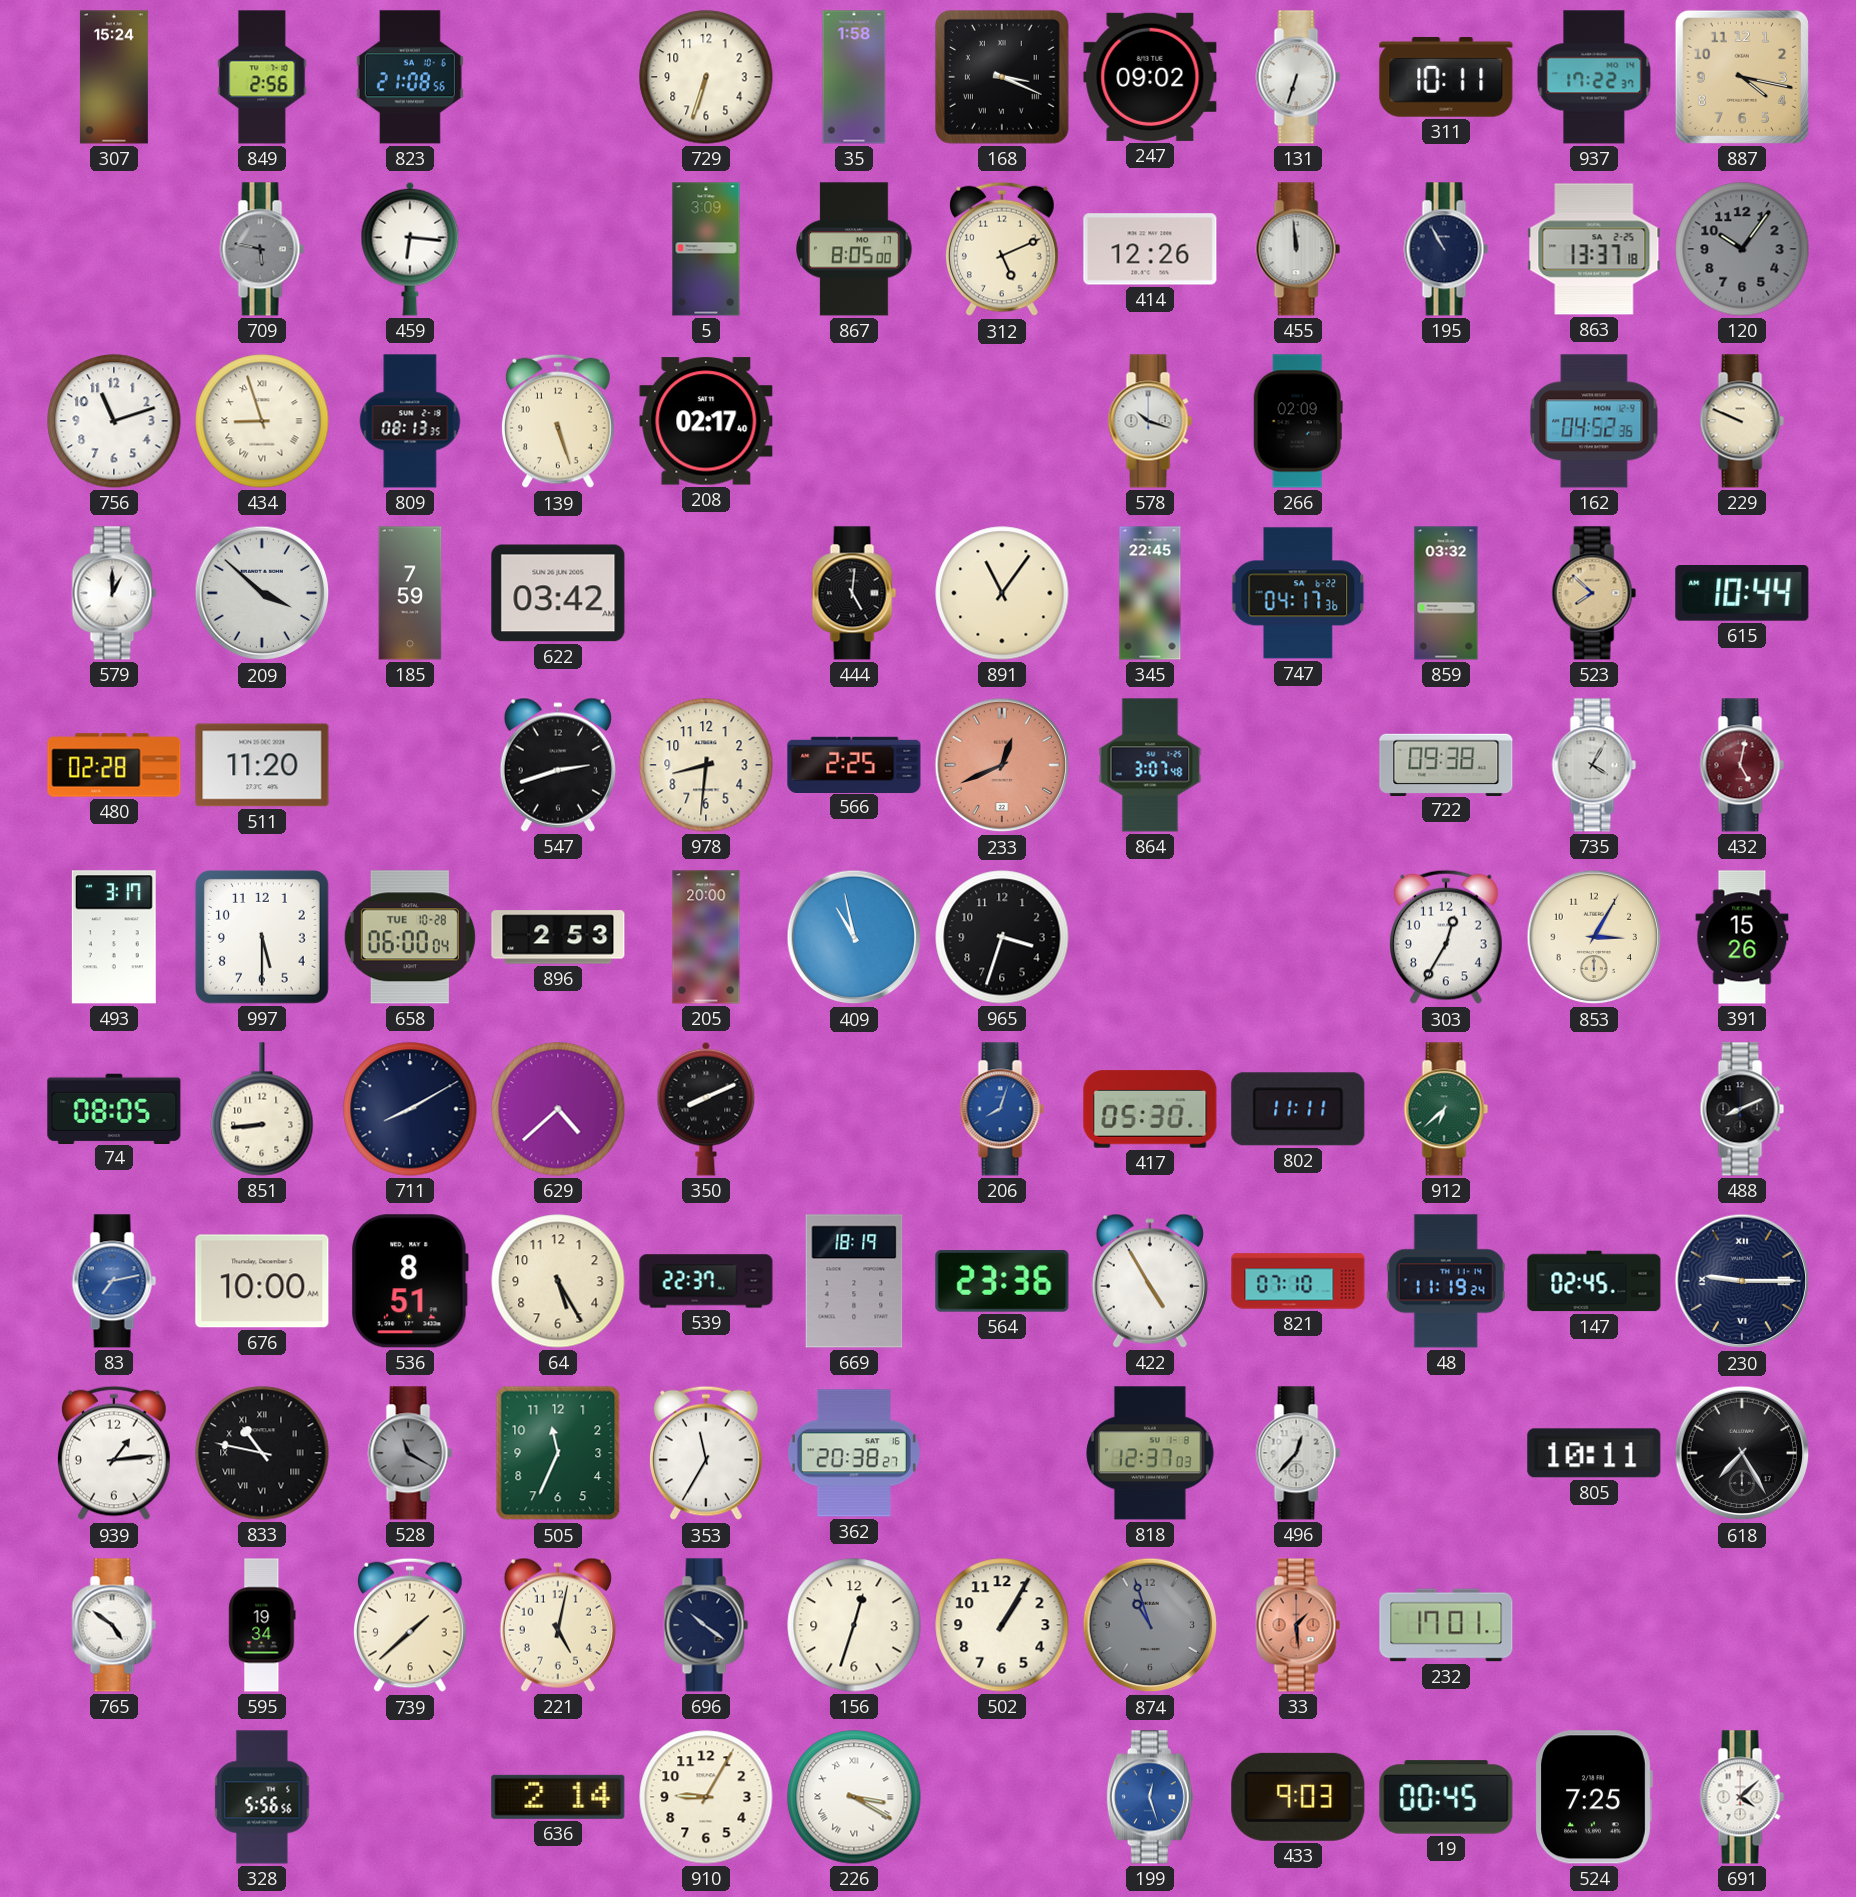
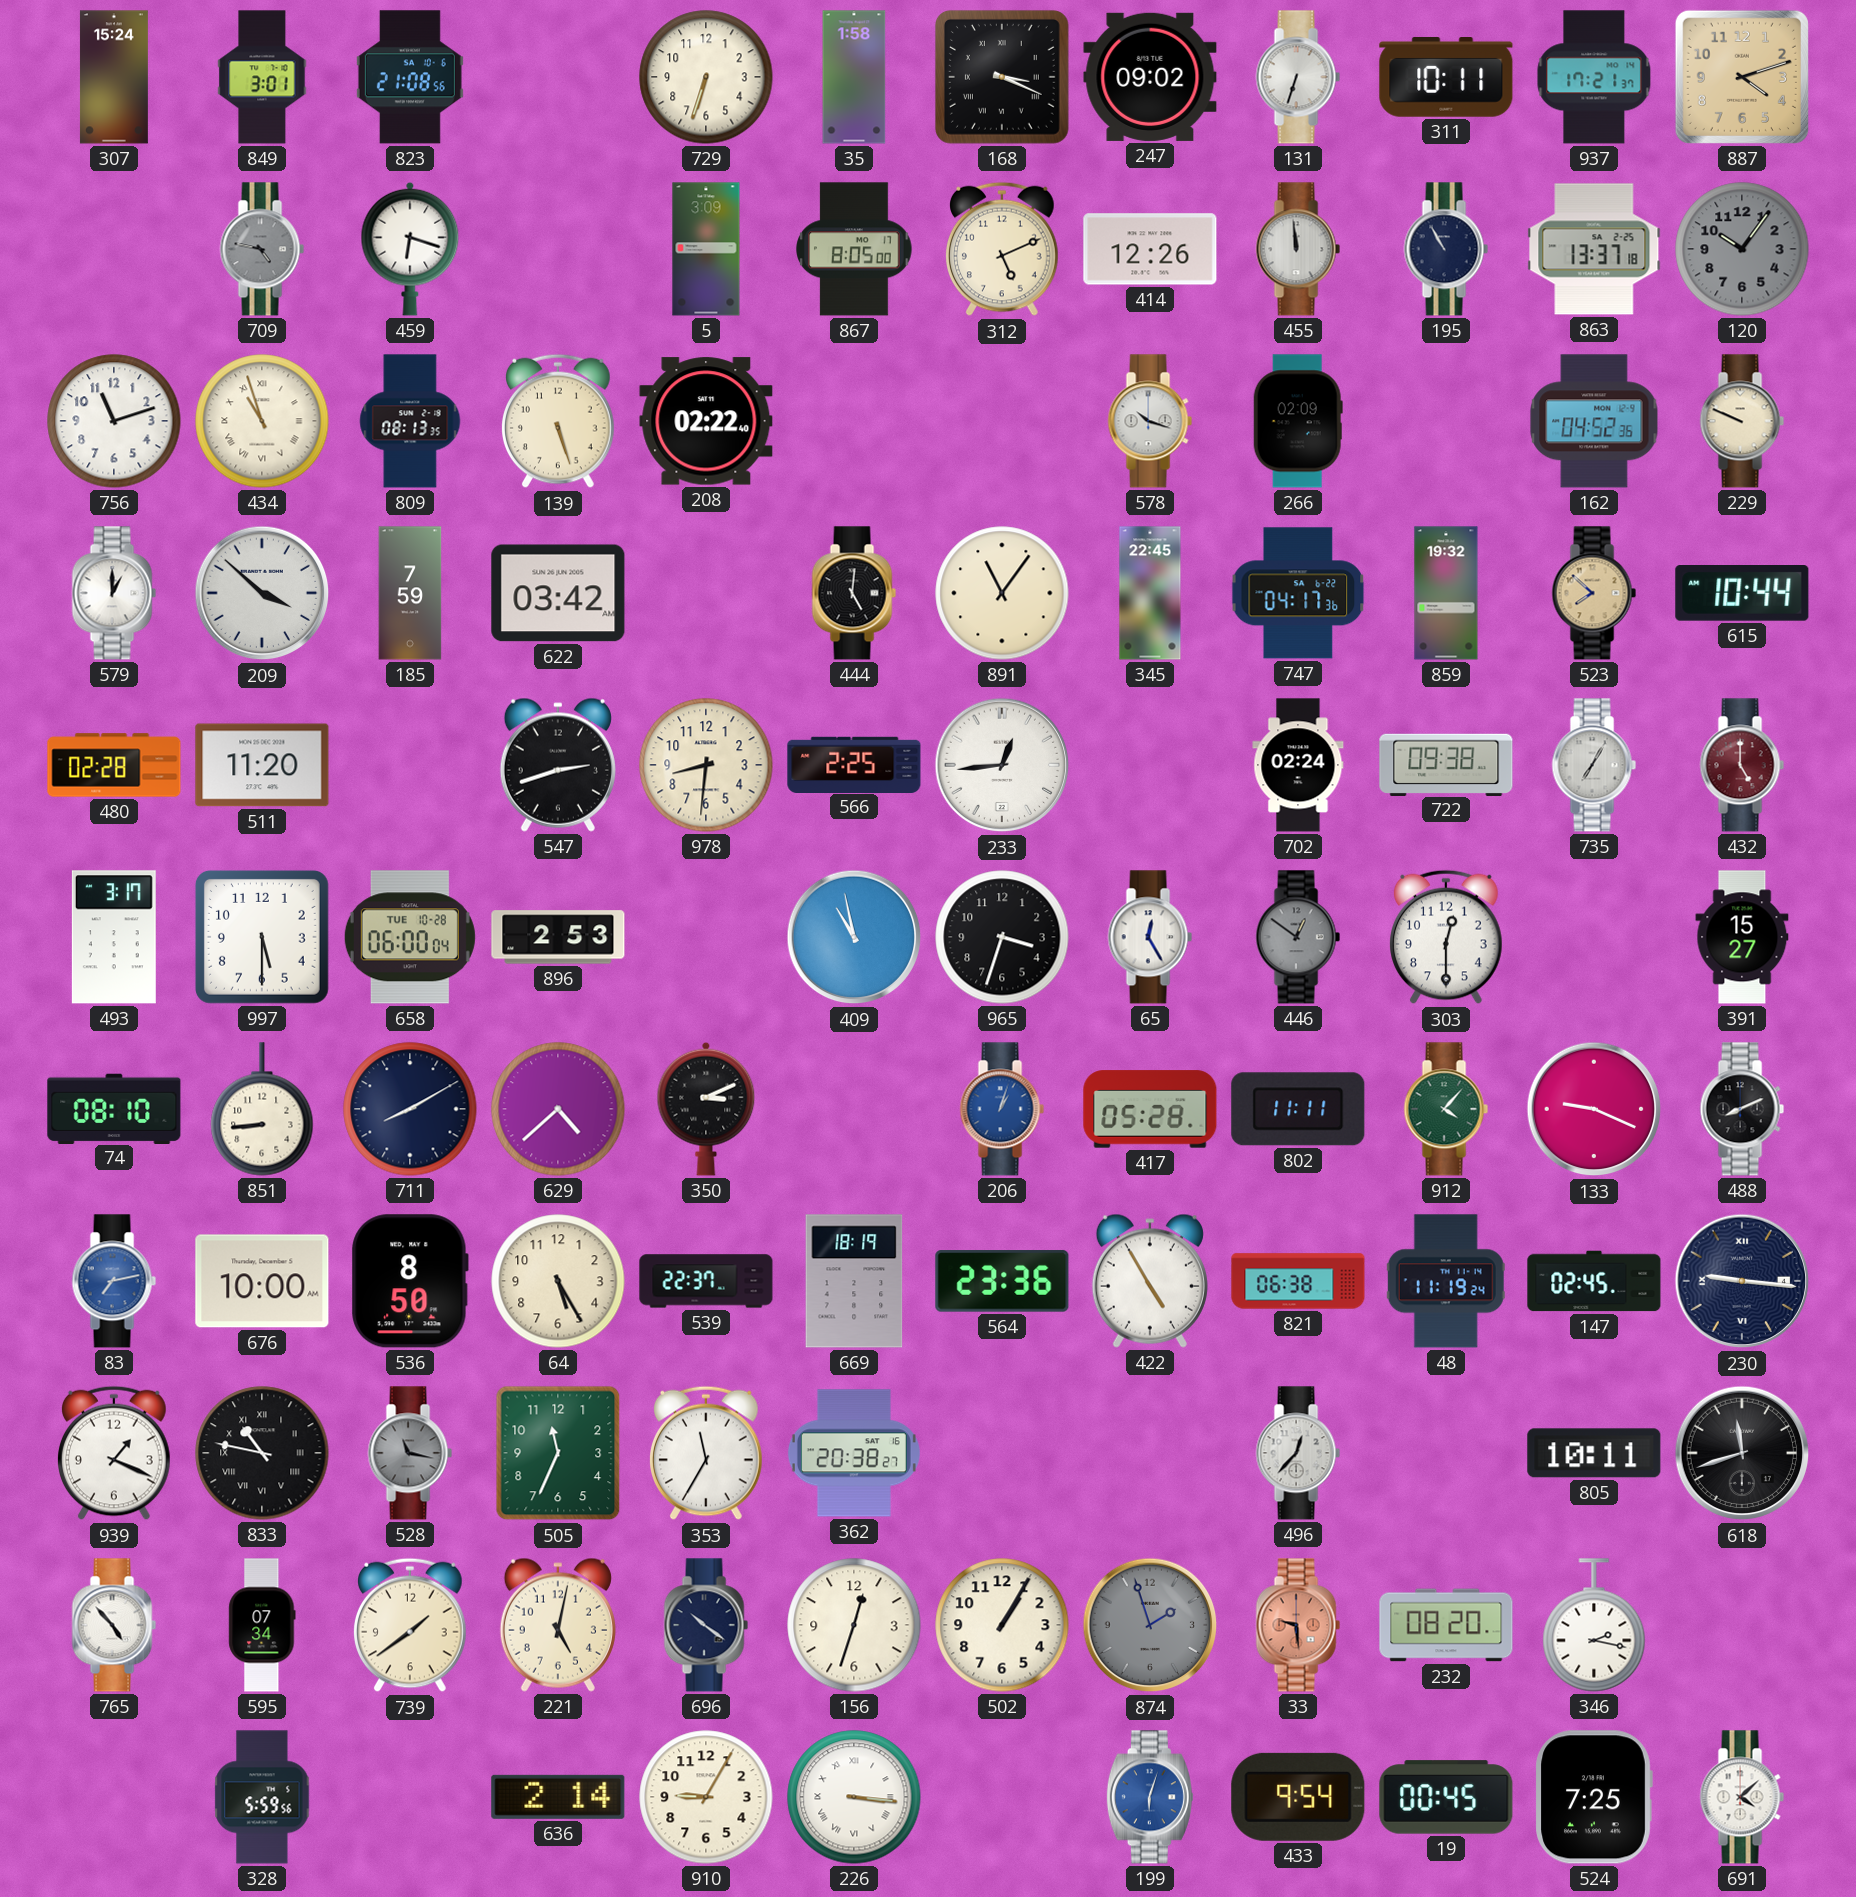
849: 2:56 -> 3:01 (262, 77)
937: 17:22 -> 17:21 (1594, 77)
887: 4:17 -> 4:12 (1742, 77)
709: 5:47 -> 4:47 (262, 249)
459: 6:16 -> 6:18 (410, 249)
434: 8:57 -> 10:57 (262, 421)
208: 02:17 -> 02:22 (706, 421)
859: 03:32 -> 19:32 (1446, 593)
233: 12:41 -> 12:44 (1002, 765)
233 dial: salmon -> white (1002, 765)
864: 3:07 -> none (1150, 765)
702: none -> 02:24 (1298, 765)
735: 4:05 -> 7:05 (1594, 765)
432: 5:02 -> 5:00 (1742, 765)
205: 20:00 -> none (706, 937)
65: none -> 12:25 (1150, 937)
446: none -> 12:51 (1298, 937)
303: 12:35 -> 12:30 (1447, 937)
853: 3:05 -> none (1594, 937)
391: 15:26 -> 15:27 (1742, 937)
74: 08:05 -> 08:10 (114, 1108)
350: 8:11 -> 3:11 (706, 1109)
206: 8:03 -> 1:03 (1002, 1109)
417: 05:30 -> 05:28 (1150, 1109)
912: 6:38 -> 4:07 (1446, 1109)
133: none -> 9:19 (1594, 1109)
536: 8:51 -> 8:50 (410, 1281)
821: 07:10 -> 06:38 (1298, 1281)
230: 9:15 -> 9:16 (1742, 1281)
939: 1:14 -> 1:19 (115, 1453)
528: 11:20 -> 11:17 (410, 1453)
818: 12:37 -> none (1150, 1453)
618: 7:25 -> 11:42 (1742, 1453)
765: 4:51 -> 4:53 (114, 1625)
595: 19:34 -> 07:34 (262, 1625)
739: 1:38 -> 1:39 (411, 1625)
874: 10:57 -> 1:57 (1150, 1625)
33: 1:29 -> 9:29 (1298, 1625)
232: 17:01 -> 08:20 (1446, 1625)
346: none -> 2:17 (1594, 1625)
328: 5:56 -> 5:59 (262, 1797)
226: 3:20 -> 3:16 (854, 1797)
199: 12:27 -> 6:03 (1150, 1797)
433: 9:03 -> 9:54 (1298, 1797)
